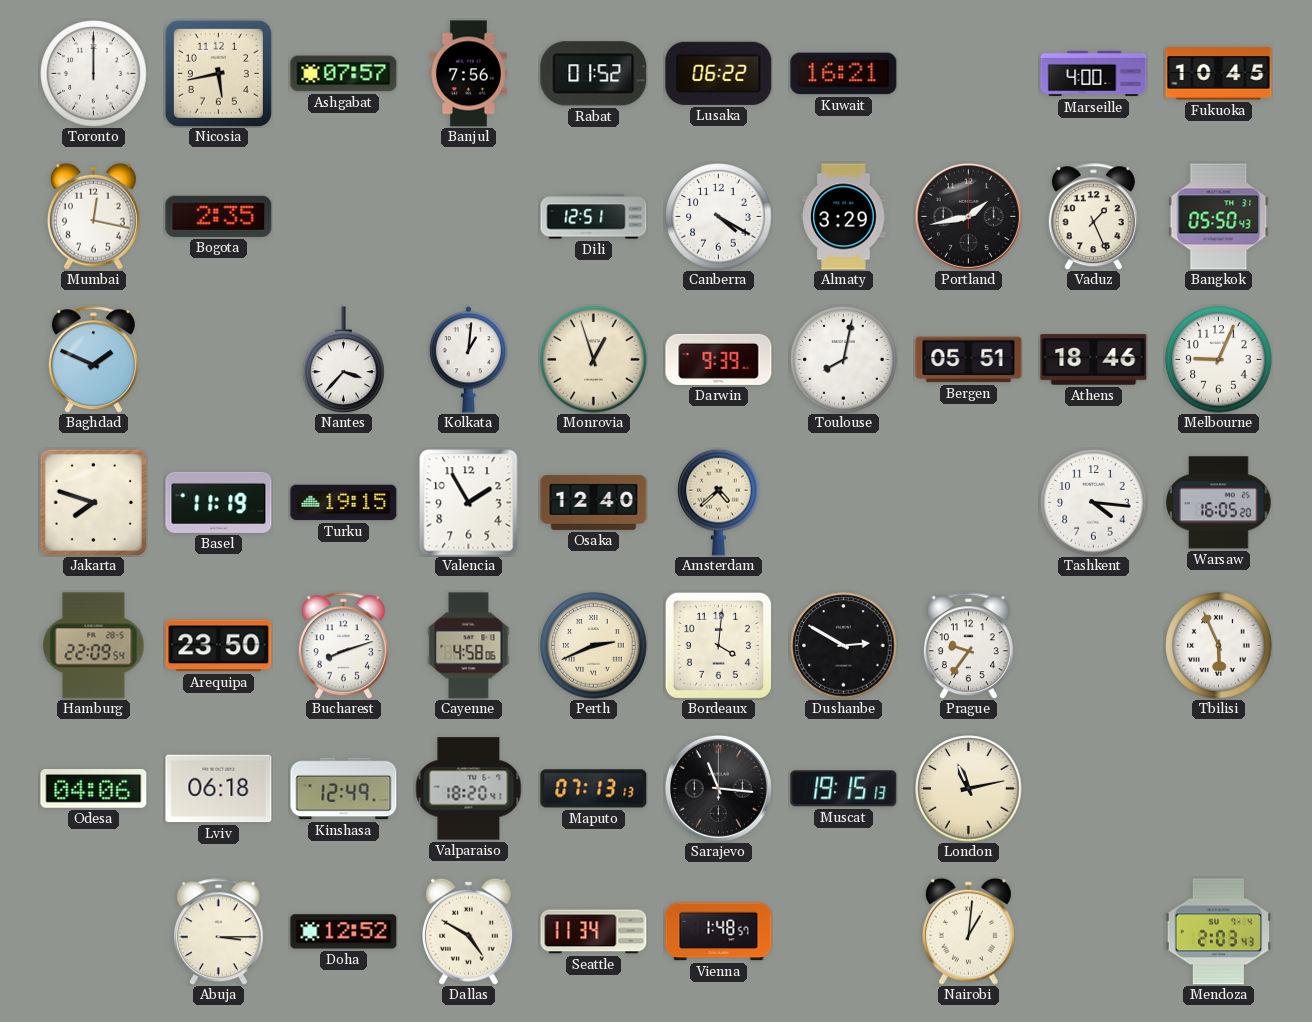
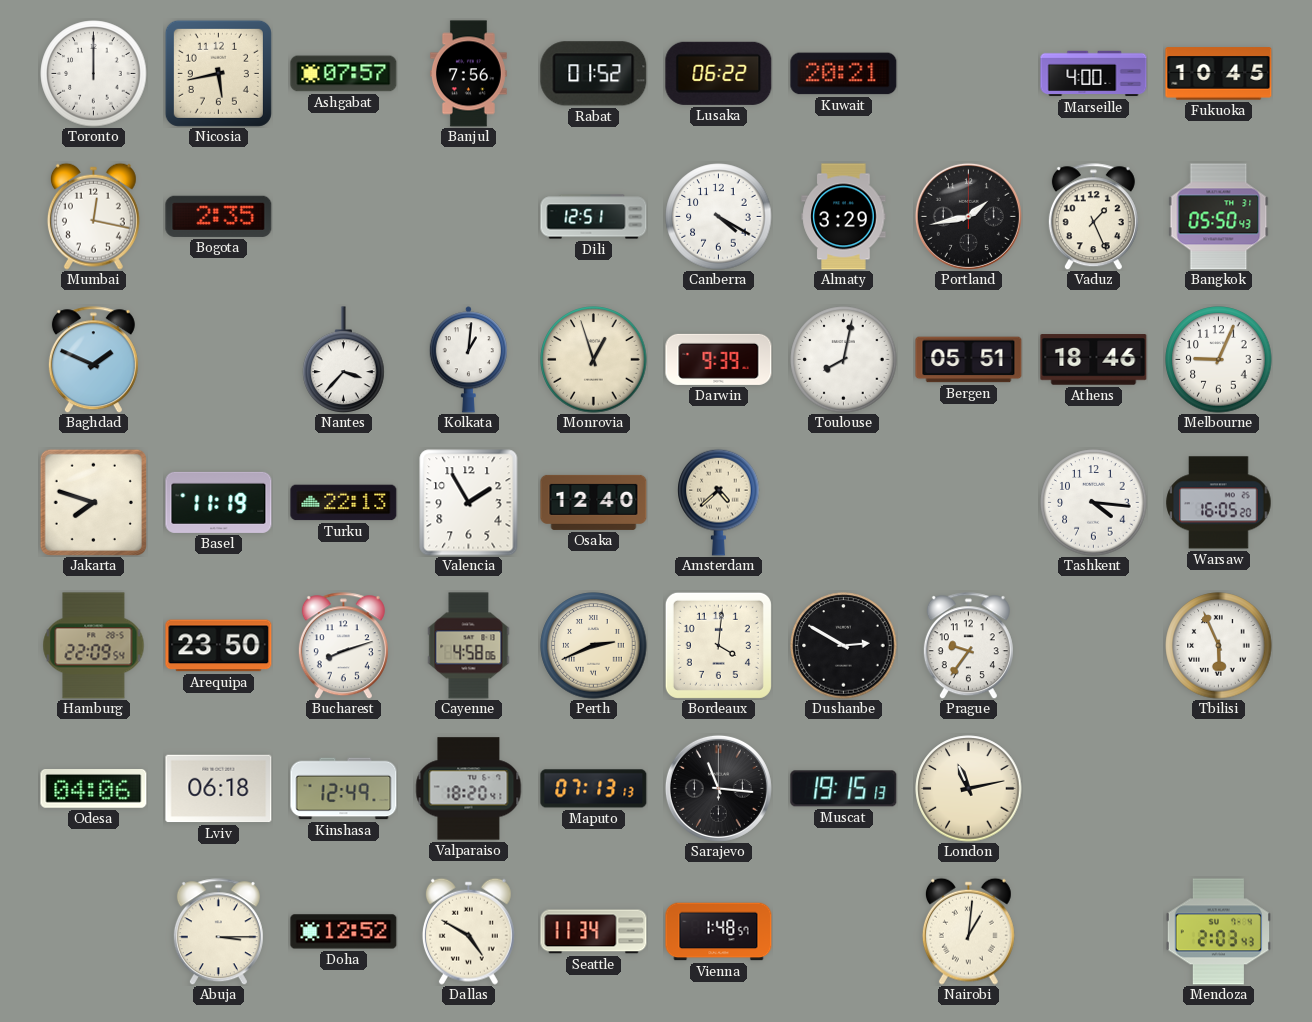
Kuwait: 16:21 -> 20:21 (844, 74)
Turku: 19:15 -> 22:13 (344, 503)
